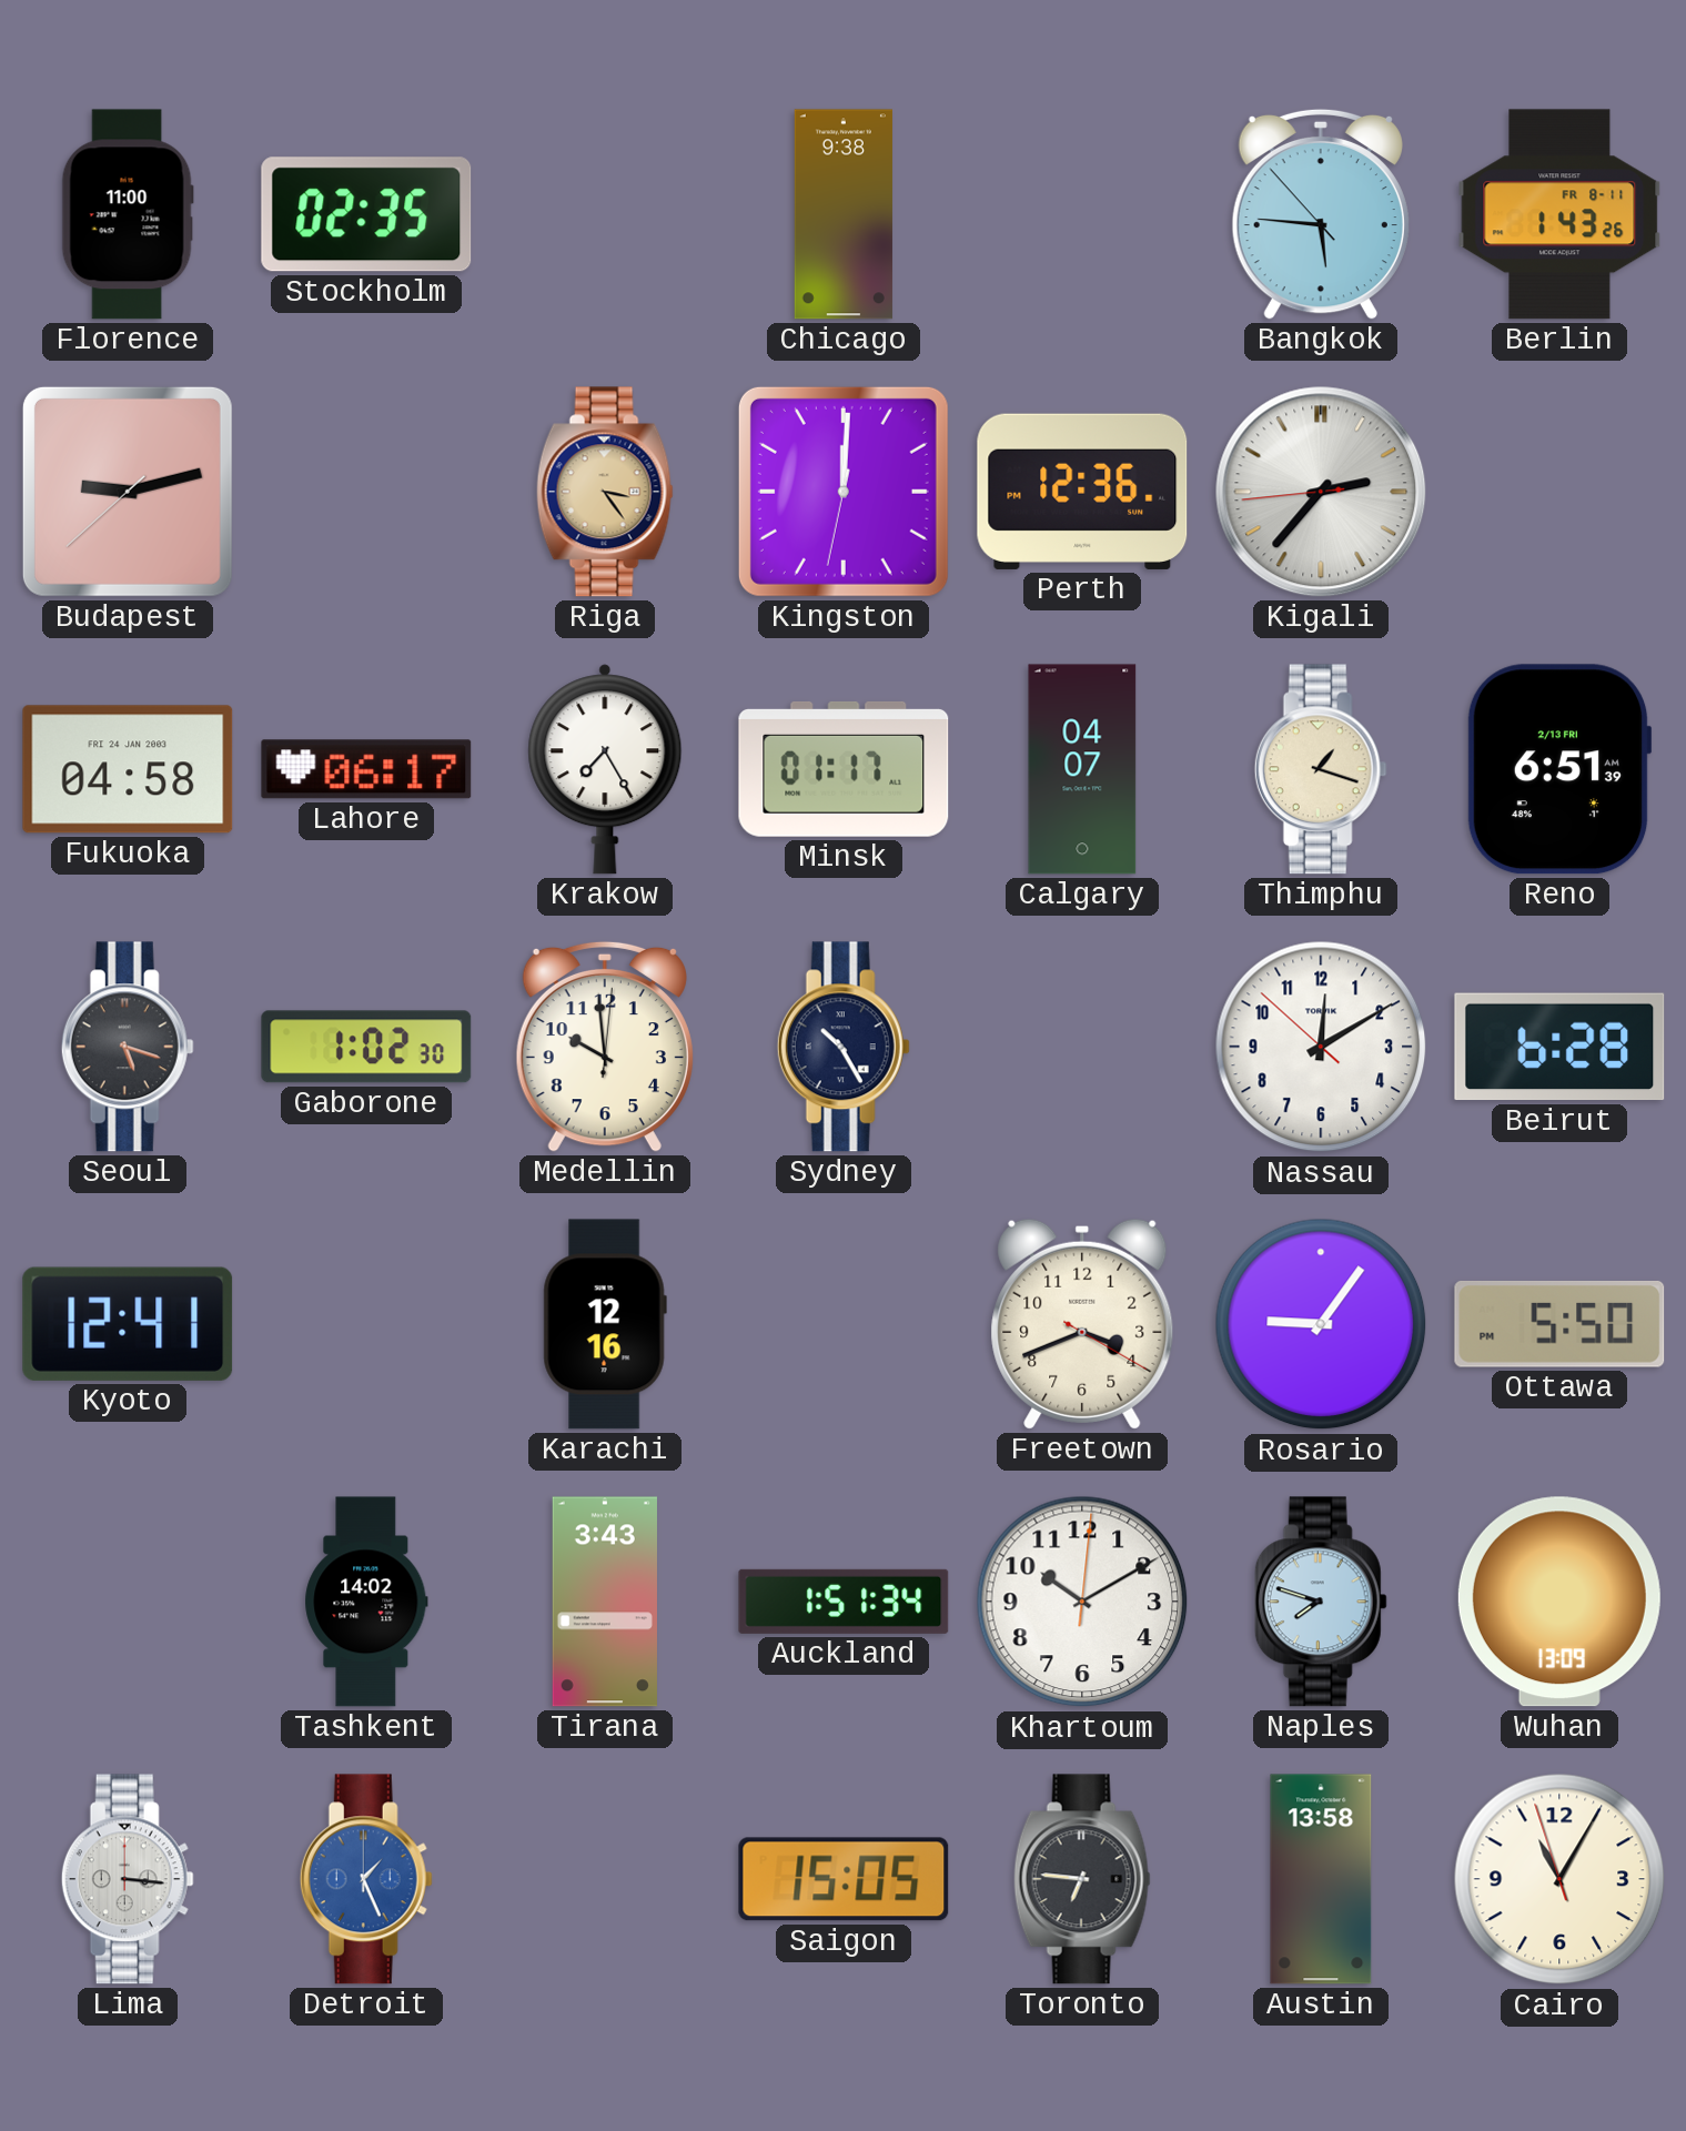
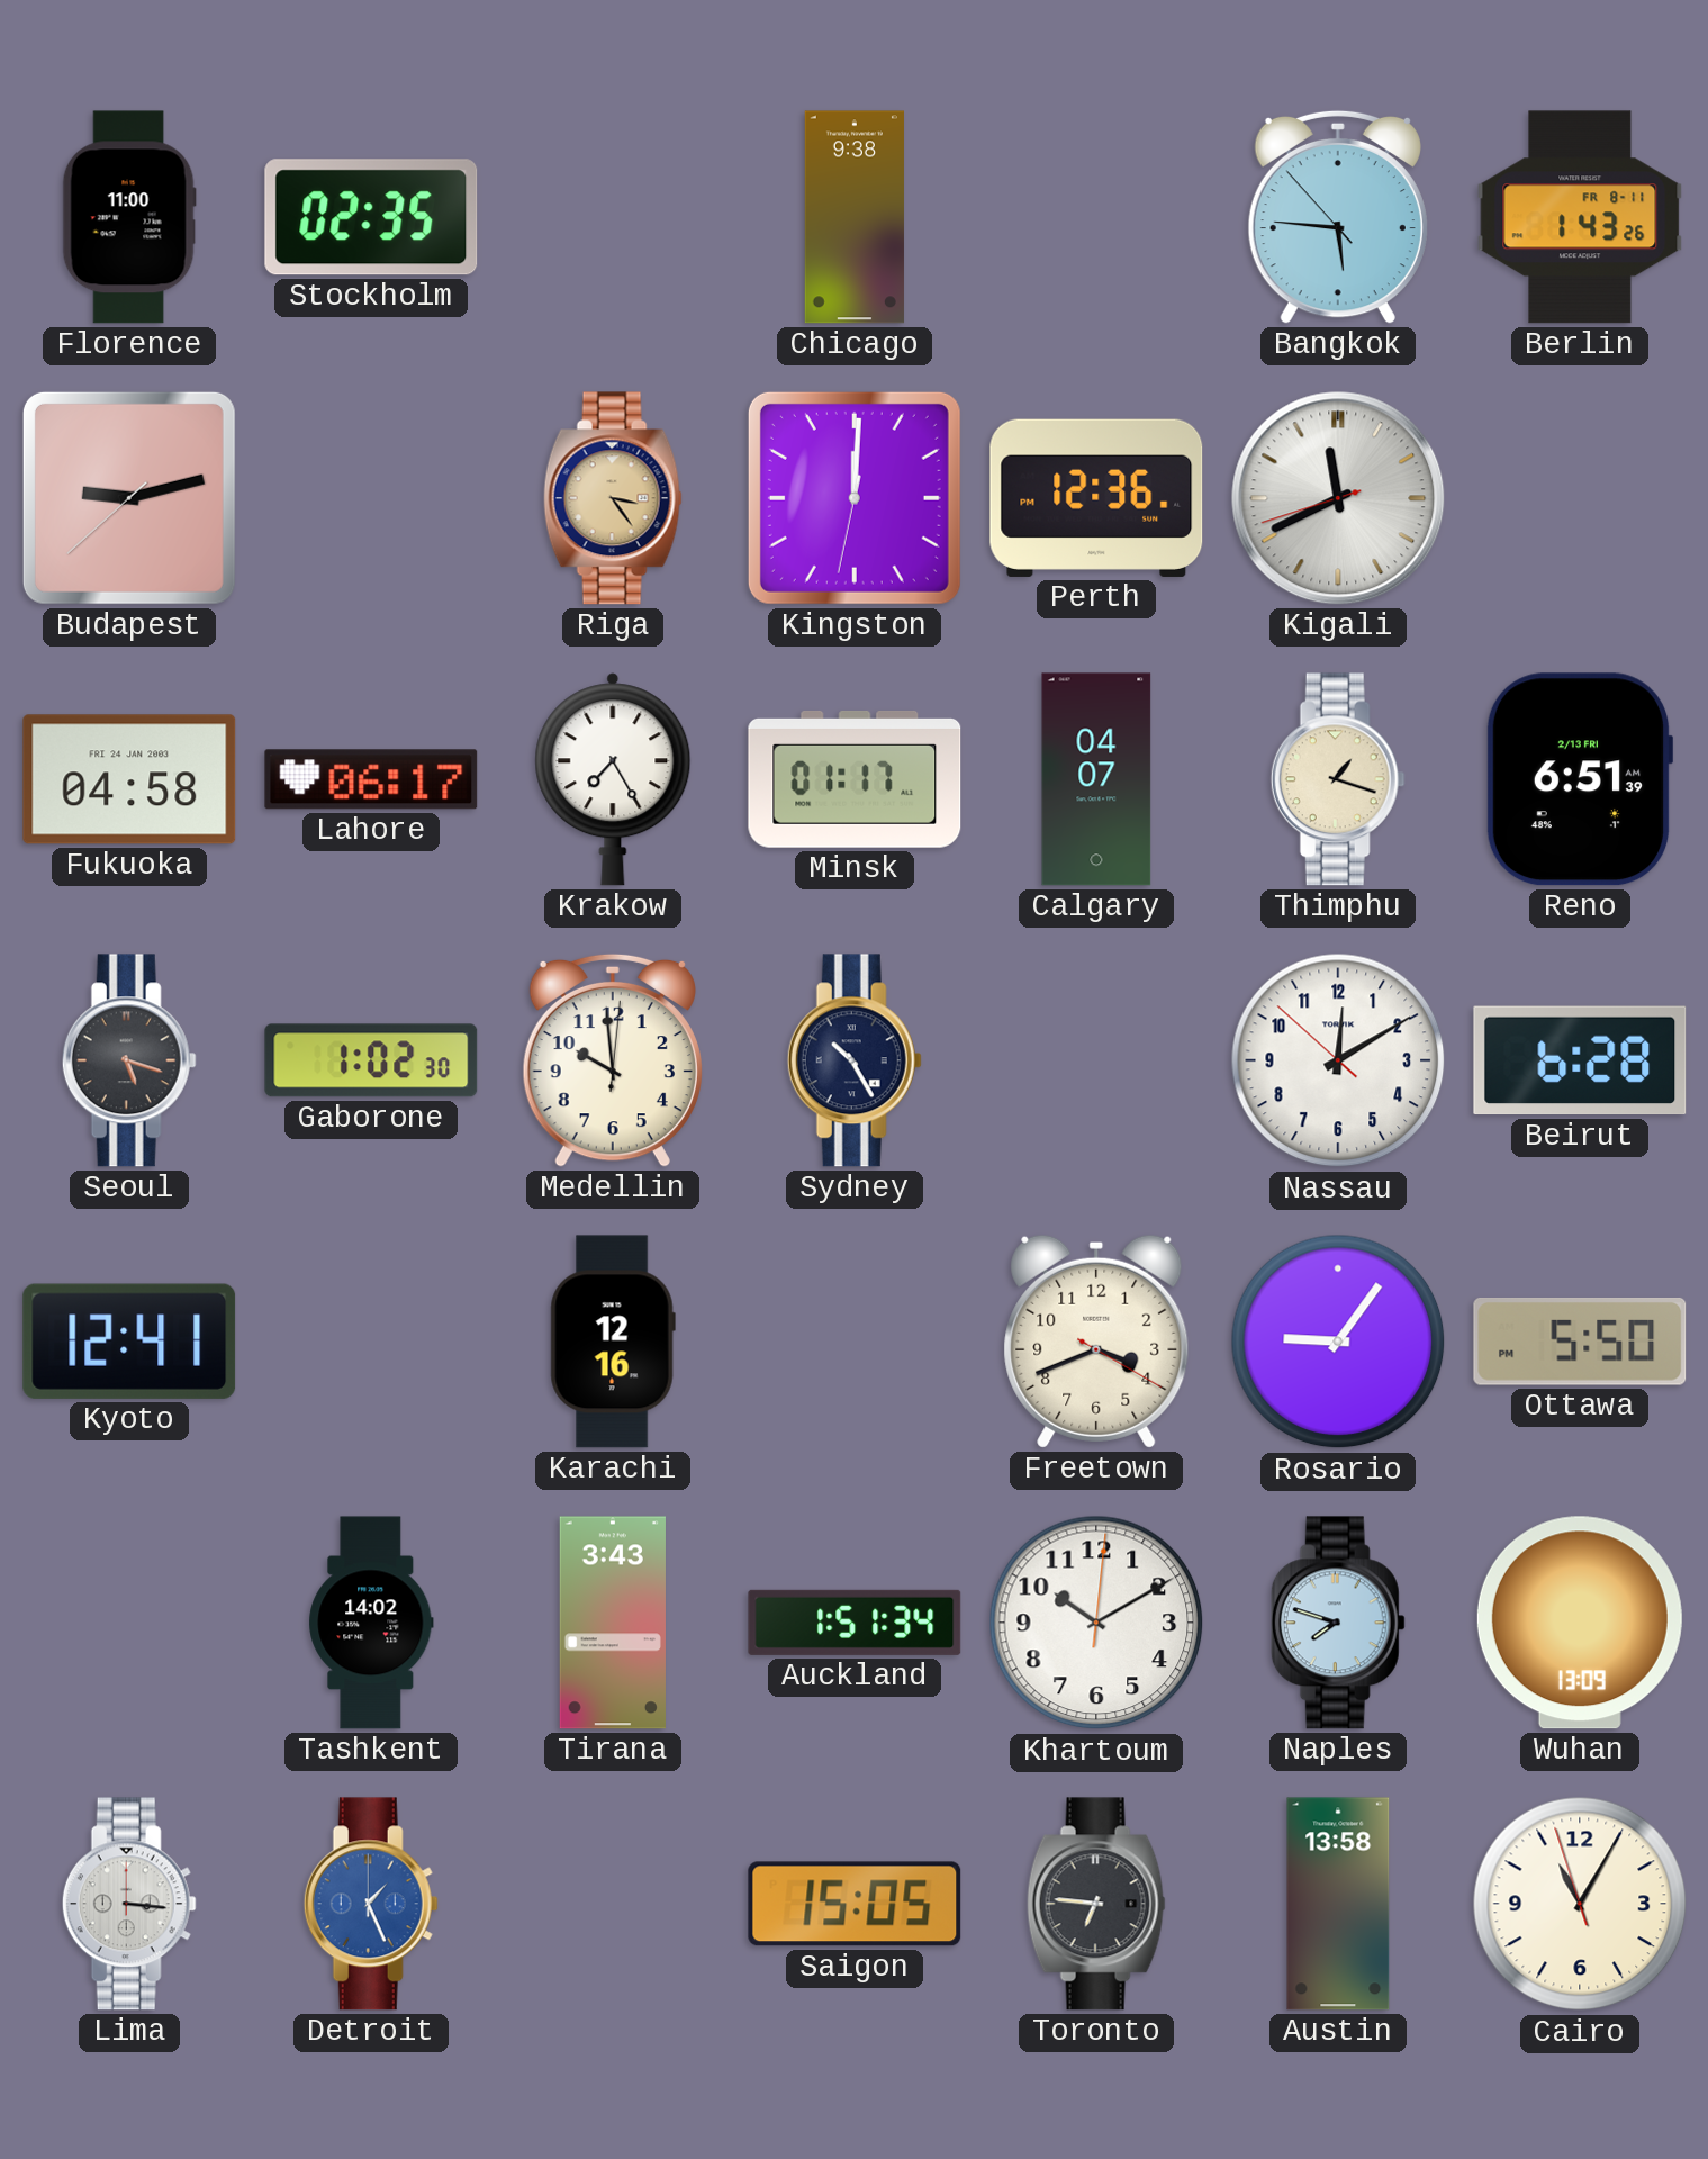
Kigali: 2:36 -> 11:40 (1338, 498)
